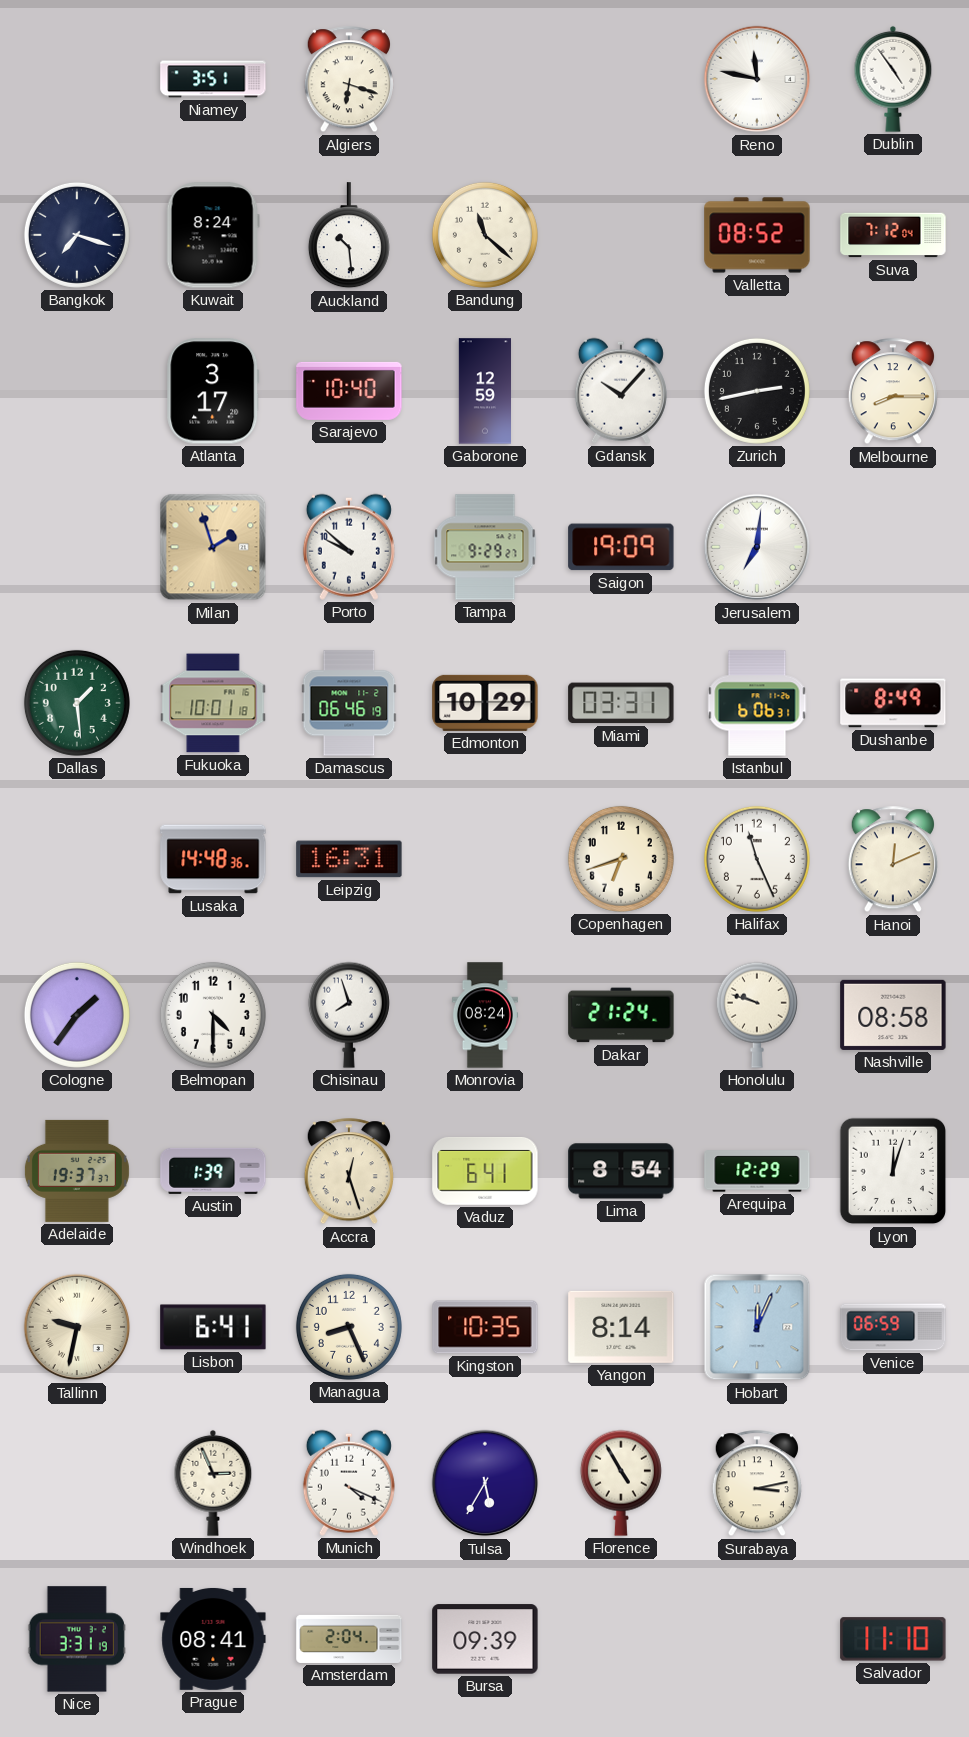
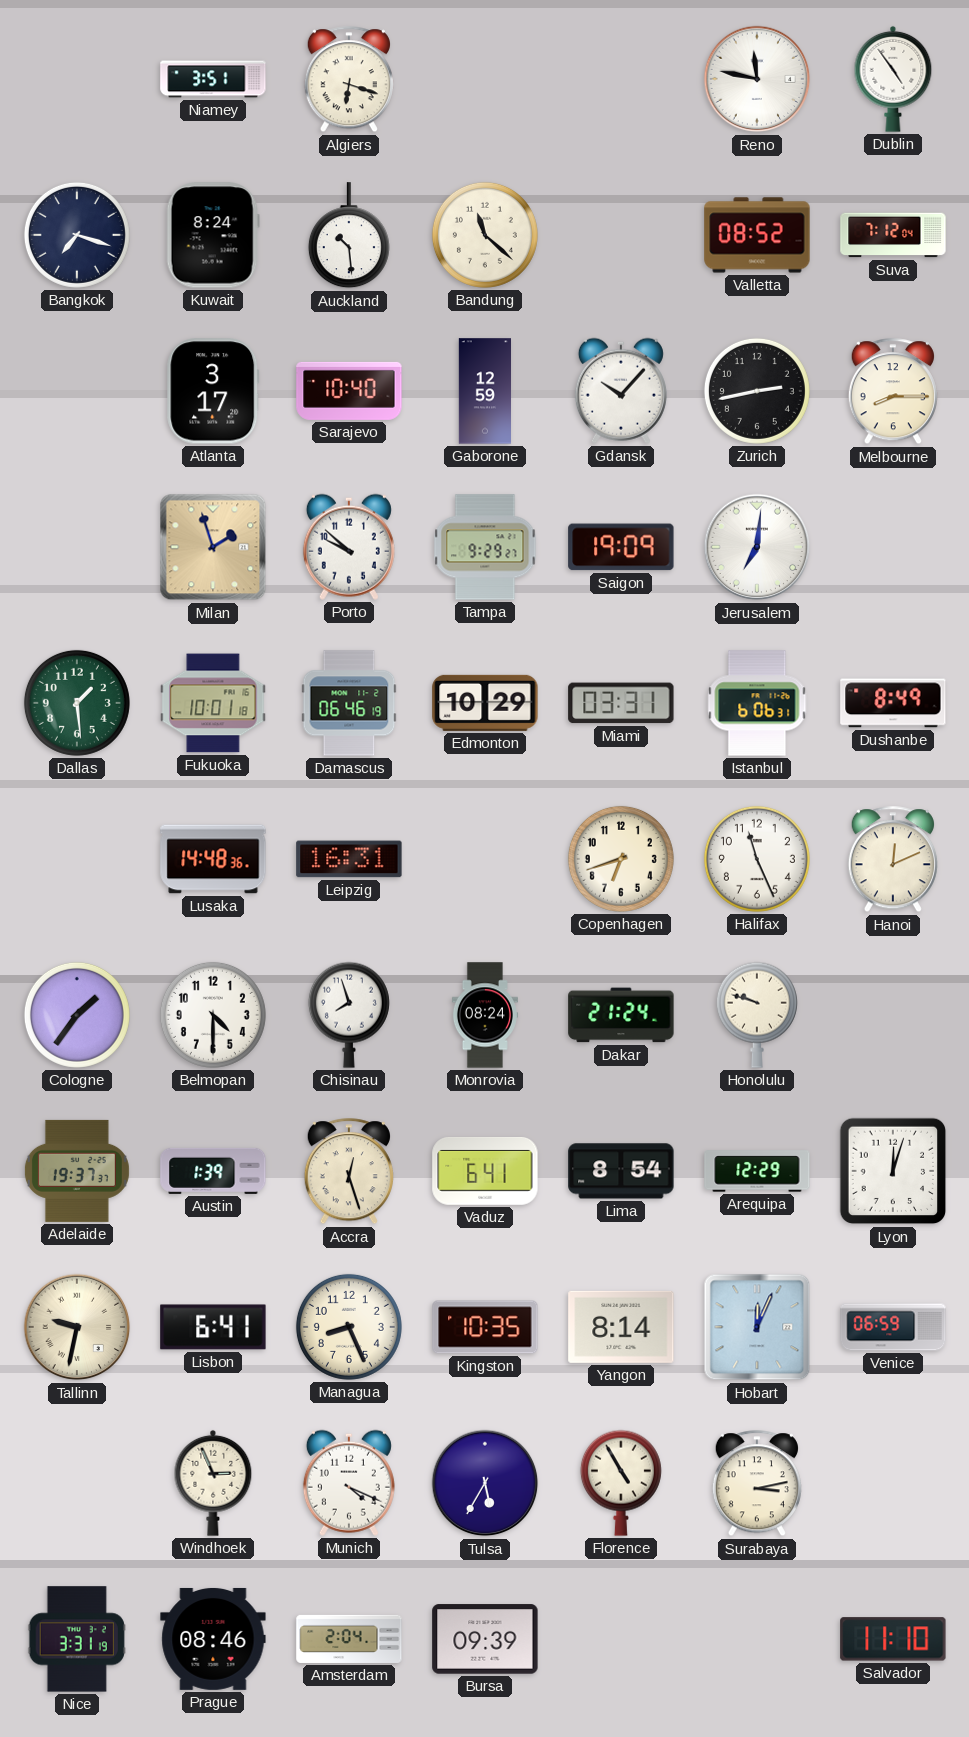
Nashville: 08:58 -> none (893, 1015)
Prague: 08:41 -> 08:46 (213, 1639)
